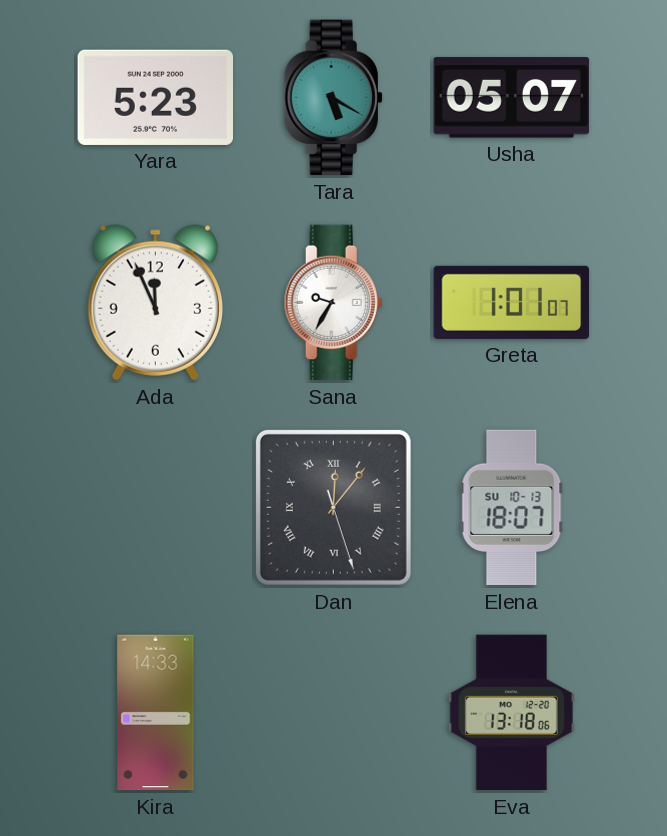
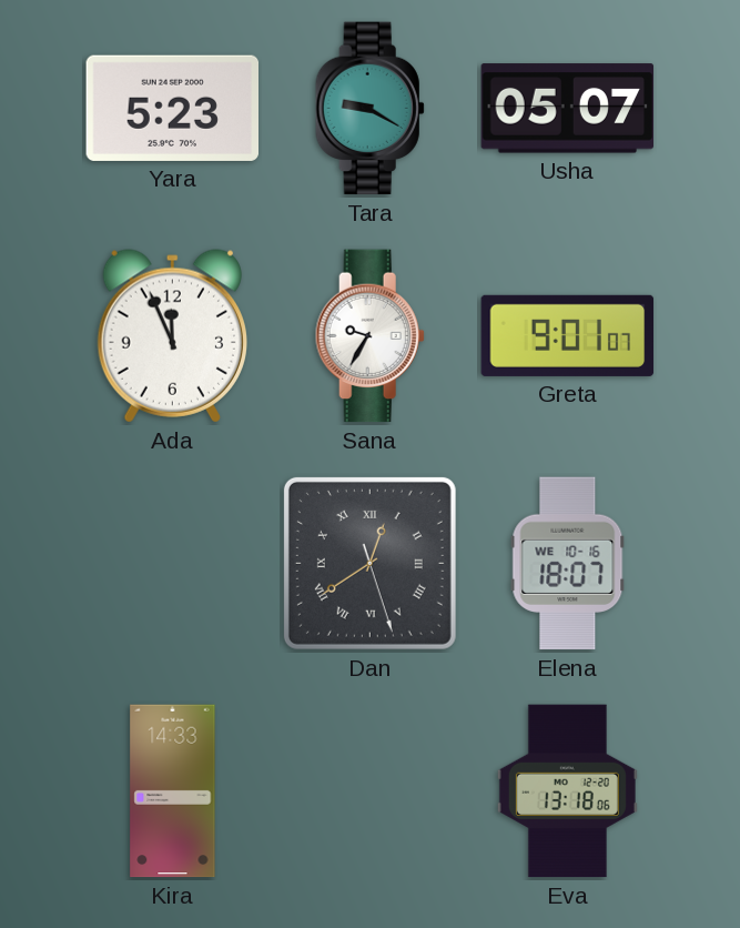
Tara: 5:20 -> 9:20 (369, 109)
Greta: 1:01 -> 9:01 (568, 335)
Dan: 12:06 -> 12:39 (369, 563)
Elena date: SU 10-13 -> WE 10-16 (568, 564)
